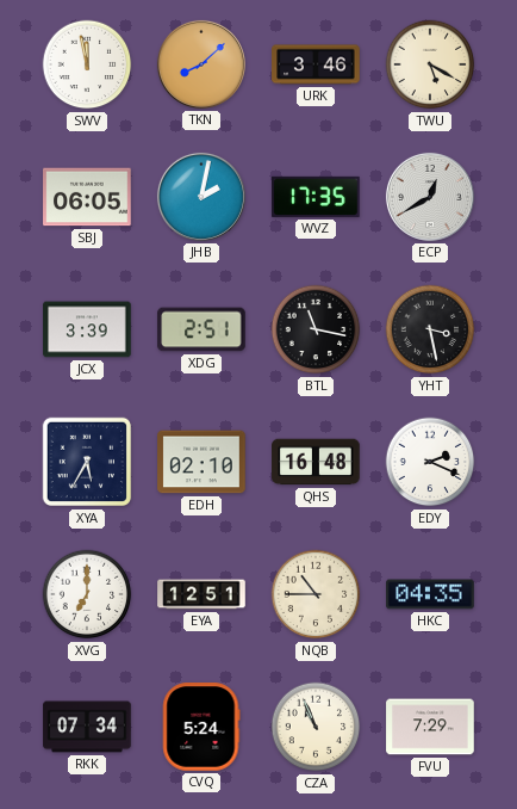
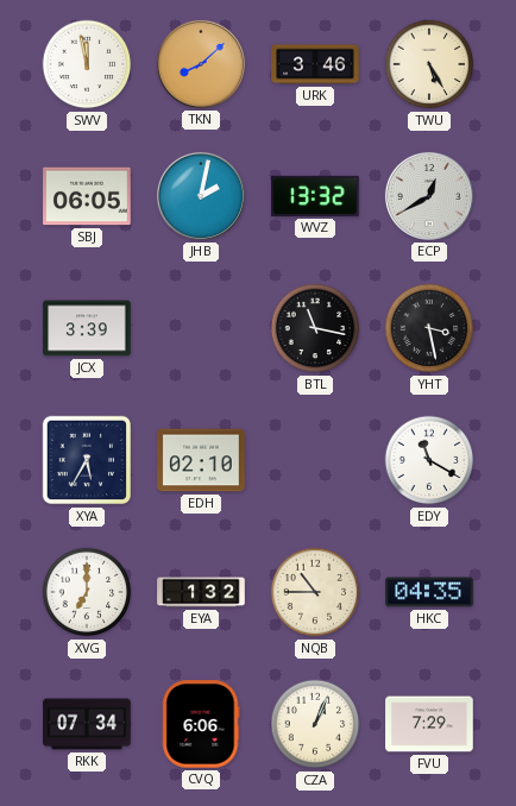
TWU: 5:20 -> 5:25 (429, 64)
WVZ: 17:35 -> 13:32 (315, 196)
XDG: 2:51 -> none (201, 329)
QHS: 16:48 -> none (316, 462)
EDY: 2:19 -> 11:20 (429, 460)
EYA: 12:51 -> 1:32 (201, 592)
CVQ: 5:24 -> 6:06 (201, 724)
CZA: 10:56 -> 1:04 (315, 724)
